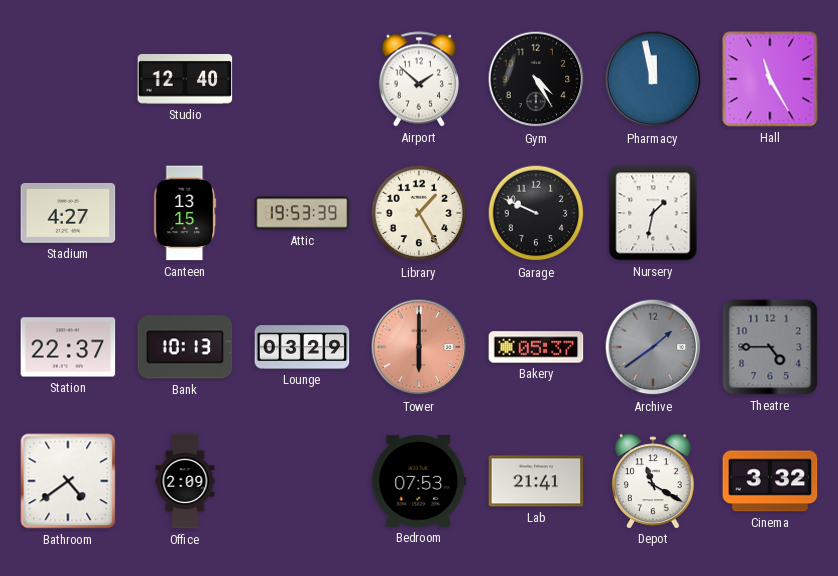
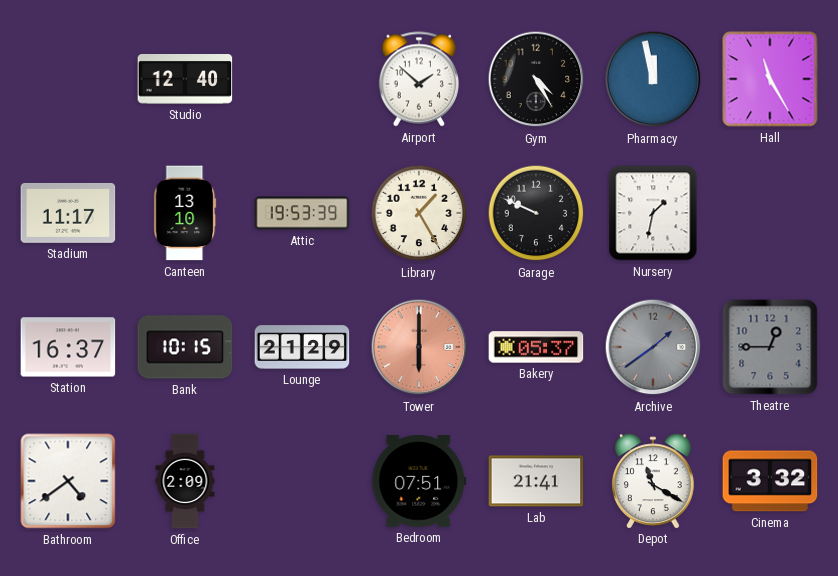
Stadium: 4:27 -> 11:17 (68, 213)
Canteen: 13:15 -> 13:10 (185, 213)
Station: 22:37 -> 16:37 (68, 347)
Bank: 10:13 -> 10:15 (185, 347)
Lounge: 03:29 -> 21:29 (302, 347)
Theatre: 4:45 -> 12:45 (770, 347)
Bedroom: 07:53 -> 07:51 (419, 482)
